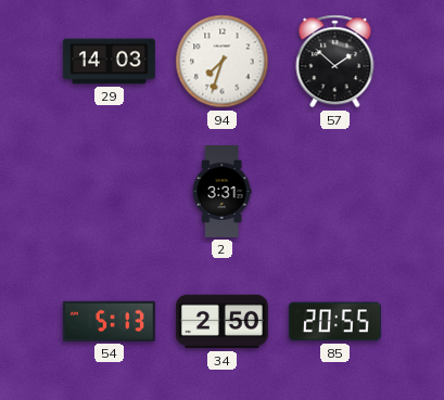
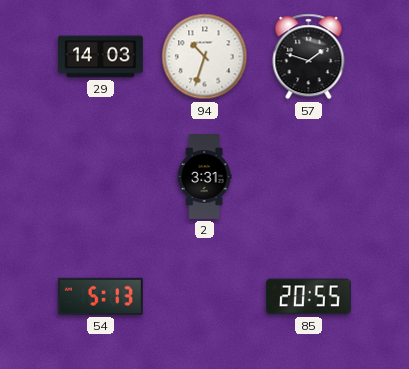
94: 7:33 -> 10:33 (205, 57)
57: 1:52 -> 1:48 (309, 57)
34: 2:50 -> none (221, 322)
